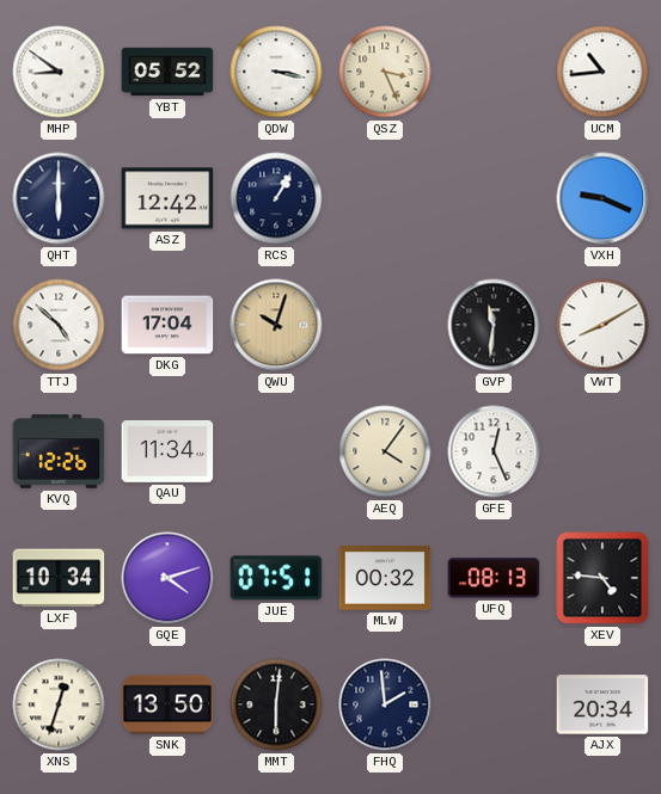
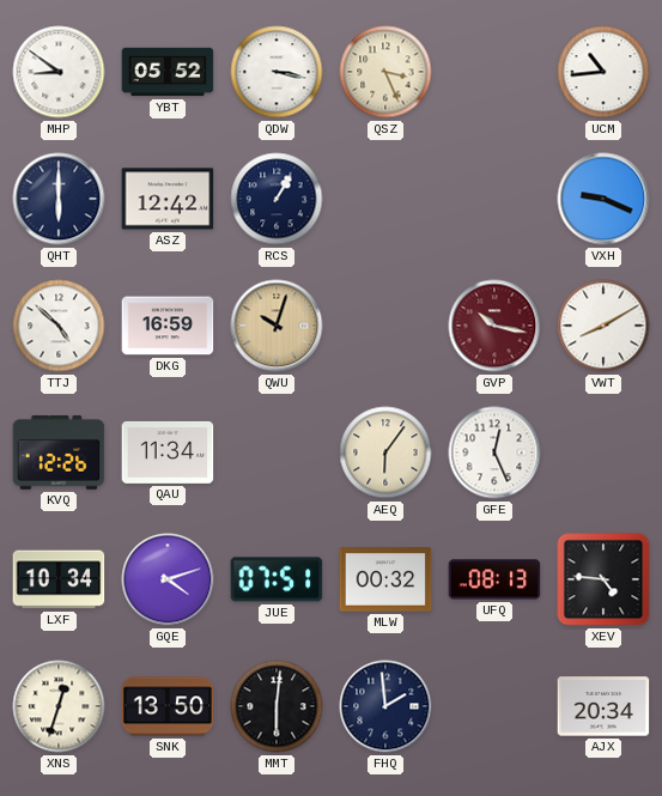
DKG: 17:04 -> 16:59 (168, 326)
GVP: 11:31 -> 10:17 (494, 326)
GVP dial: black -> burgundy (494, 326)
AEQ: 4:06 -> 6:06 (385, 452)
